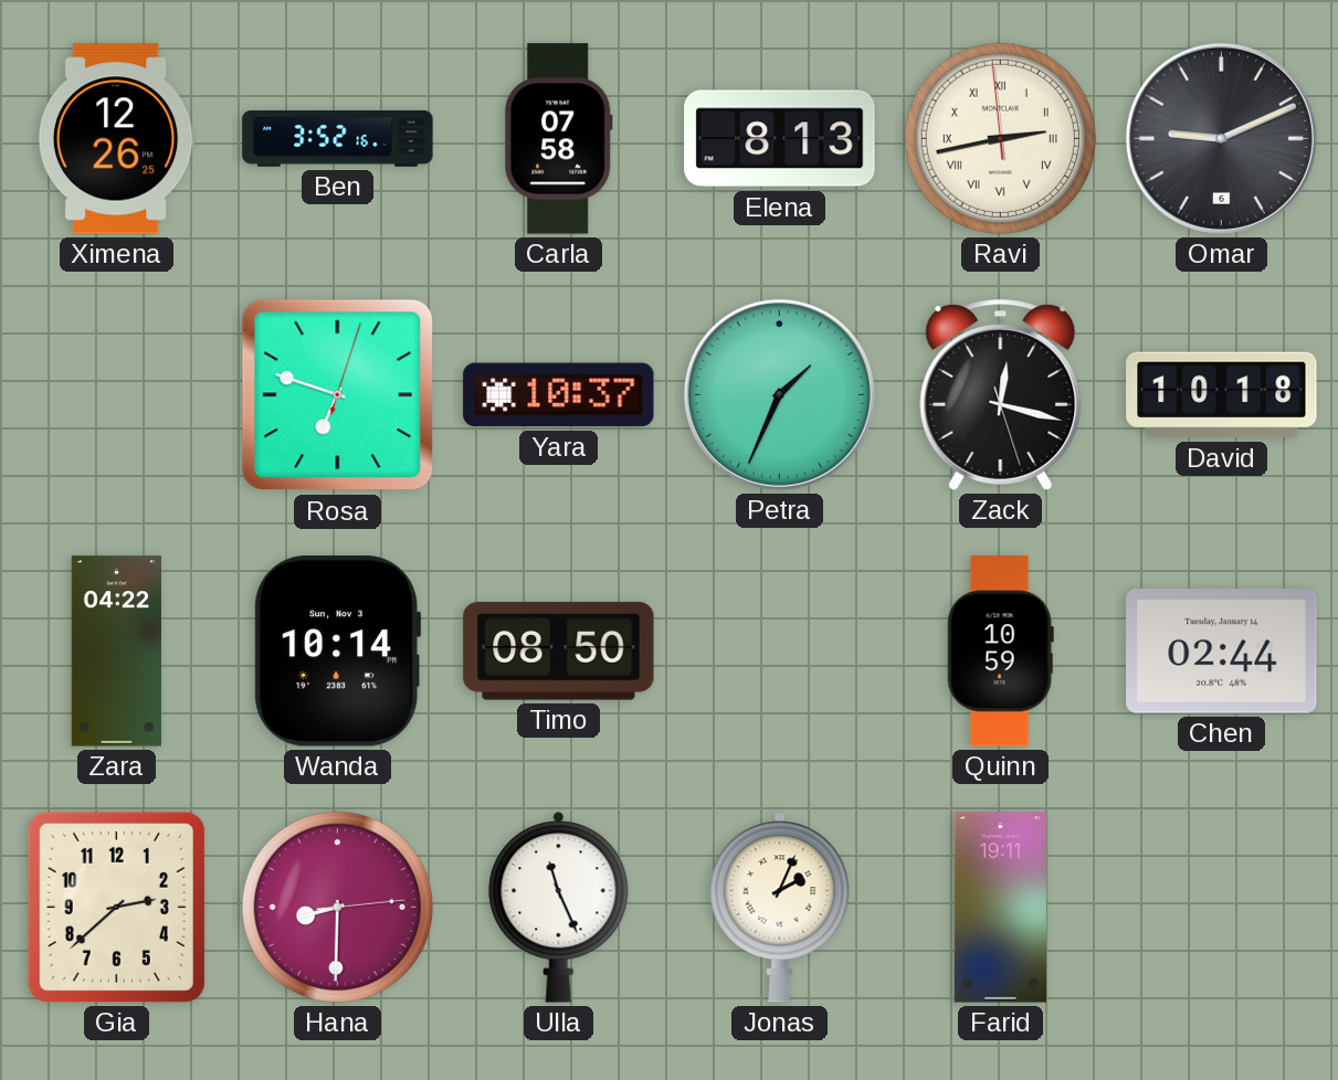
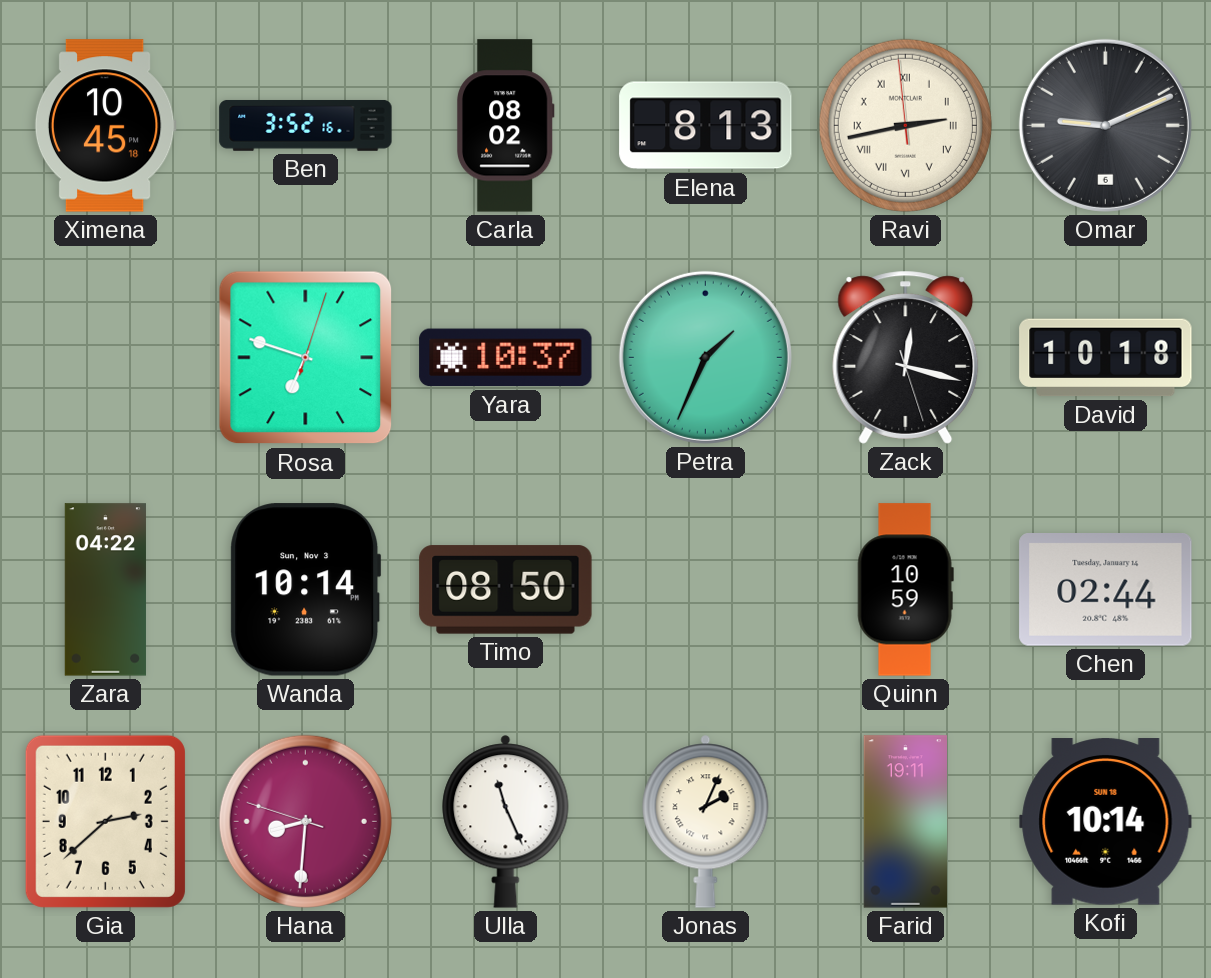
Ximena: 12:26 -> 10:45 (105, 126)
Carla: 07:58 -> 08:02 (505, 126)
Hana: 8:30:14 -> 8:30:48 (305, 821)
Kofi: none -> 10:14 (1106, 822)
